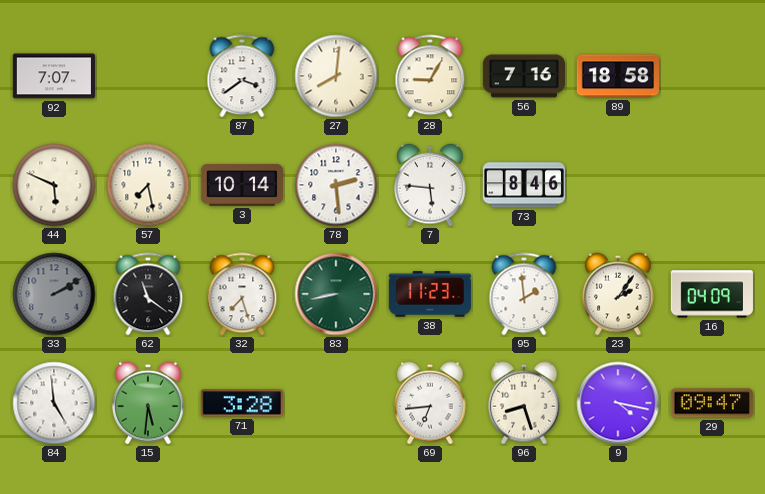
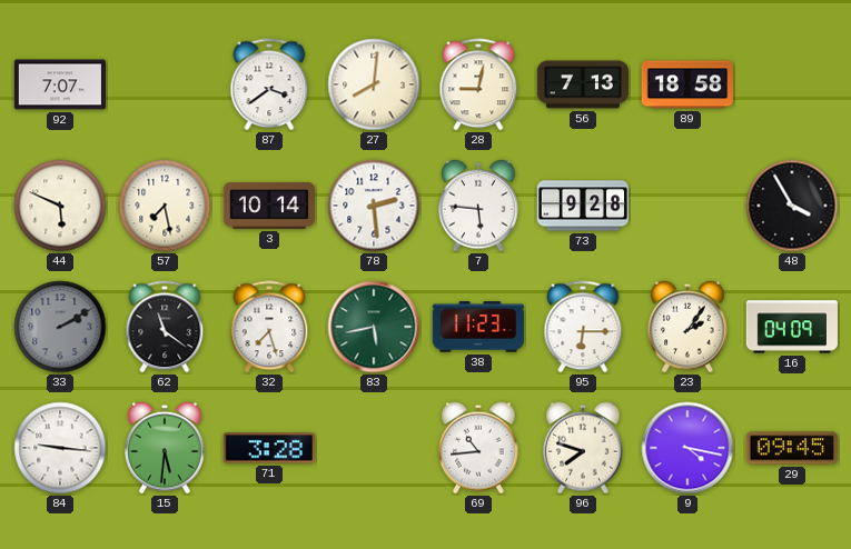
28: 9:05 -> 9:02 (478, 84)
56: 7:16 -> 7:13 (582, 84)
73: 8:46 -> 9:28 (582, 206)
48: none -> 3:55 (792, 206)
83: 8:43 -> 5:43 (374, 327)
95: 1:59 -> 6:15 (583, 327)
84: 4:59 -> 9:16 (60, 448)
69: 6:44 -> 10:44 (478, 448)
96: 8:27 -> 7:48 (583, 448)
29: 09:47 -> 09:45 (792, 448)
